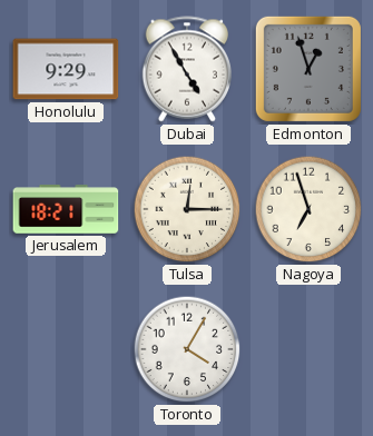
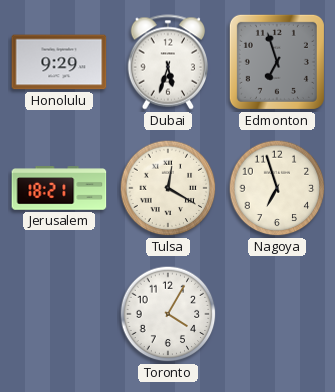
Dubai: 4:55 -> 5:33 (167, 62)
Edmonton: 12:57 -> 6:57 (277, 62)
Tulsa: 12:15 -> 12:20 (168, 188)
